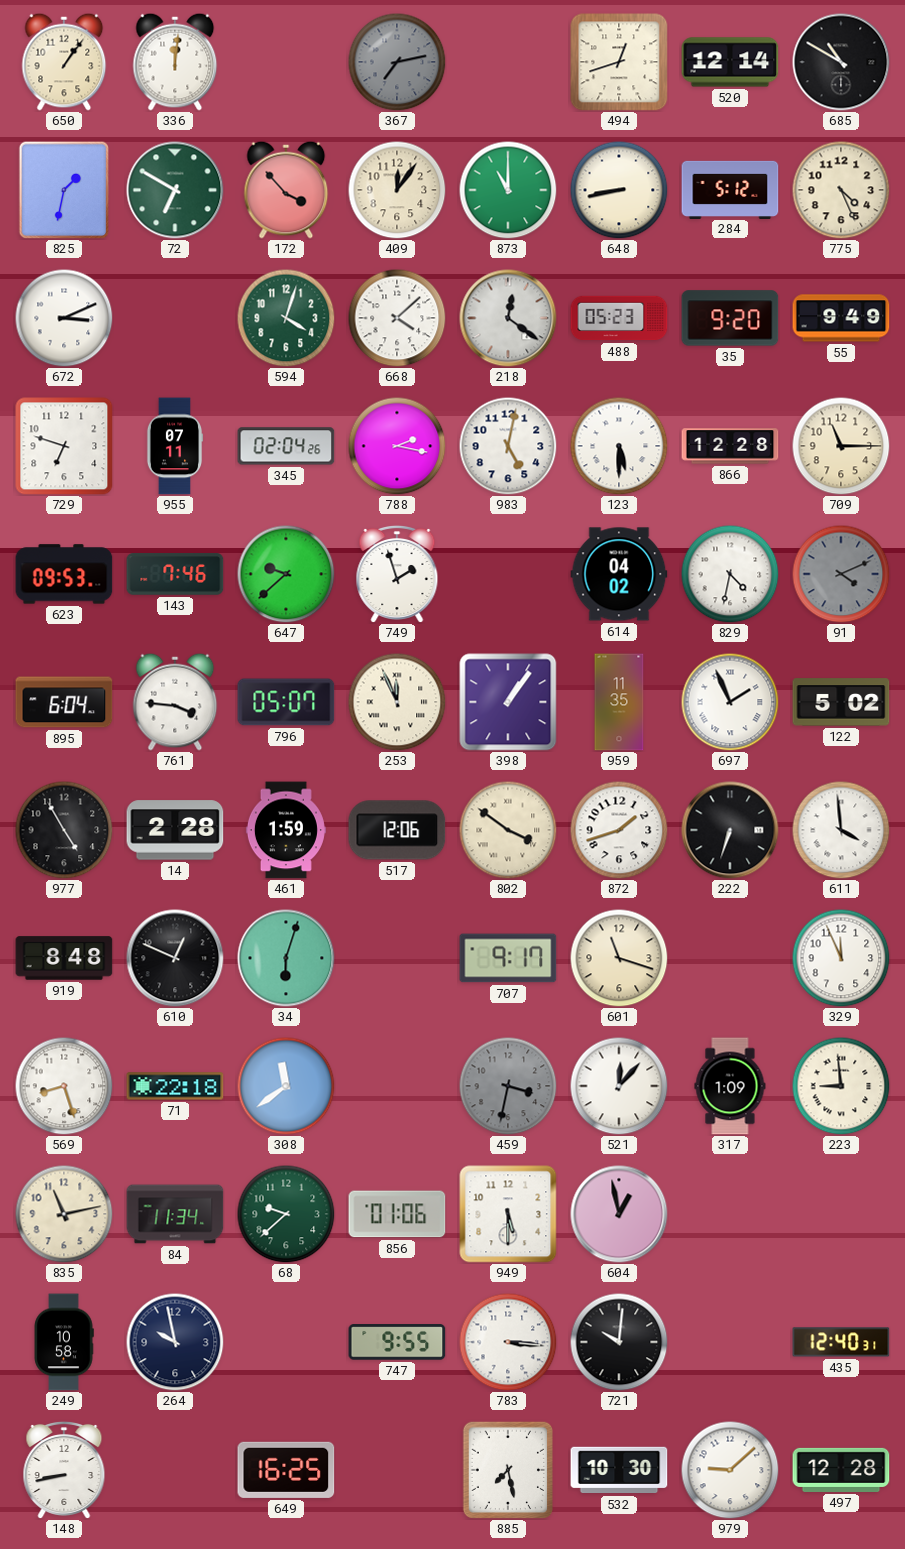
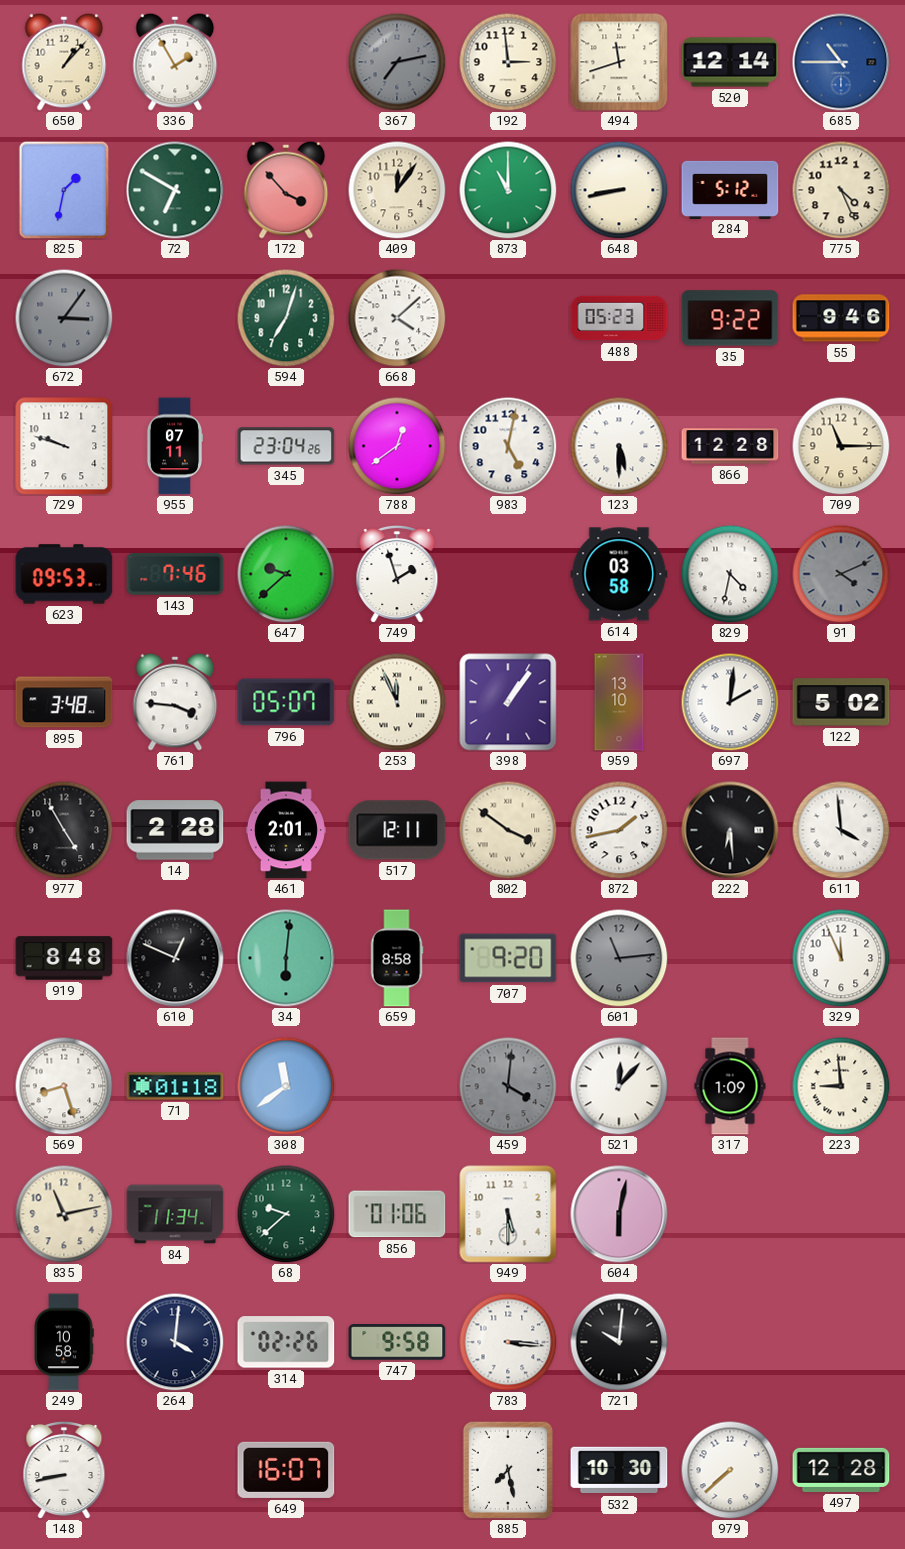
650: 1:06 -> 1:07 (64, 62)
336: 12:01 -> 1:55 (175, 62)
192: none -> 2:59 (508, 62)
494: 12:42 -> 11:42 (619, 62)
685: 10:50 -> 10:45 (841, 62)
685 dial: black -> blue (841, 62)
672: 3:11 -> 3:06 (64, 318)
672 dial: white -> grey (64, 318)
594: 4:03 -> 7:03 (286, 318)
218: 12:21 -> none (508, 318)
35: 9:20 -> 9:22 (730, 318)
55: 9:49 -> 9:46 (841, 318)
729: 6:48 -> 9:48 (64, 446)
345: 02:04 -> 23:04 (286, 446)
788: 2:17 -> 12:39 (397, 446)
614: 04:02 -> 03:58 (619, 574)
895: 6:04 -> 3:48 (64, 702)
959: 11:35 -> 13:10 (619, 702)
697: 1:56 -> 2:01 (730, 702)
461: 1:59 -> 2:01 (286, 830)
517: 12:06 -> 12:11 (397, 830)
872: 1:42 -> 1:43 (619, 830)
222: 6:33 -> 6:29 (730, 830)
34: 6:03 -> 6:01 (286, 958)
659: none -> 8:58 (397, 958)
707: 9:17 -> 9:20 (508, 958)
601: 11:18 -> 11:14 (619, 958)
601 dial: cream -> grey (619, 958)
71: 22:18 -> 01:18 (175, 1086)
459: 3:32 -> 4:01 (508, 1086)
604: 12:58 -> 6:02 (619, 1214)
264: 9:58 -> 4:01 (175, 1342)
314: none -> 02:26 (286, 1342)
747: 9:55 -> 9:58 (397, 1342)
435: 12:40 -> none (841, 1342)
649: 16:25 -> 16:07 (286, 1470)
979: 9:08 -> 7:38 (730, 1470)
